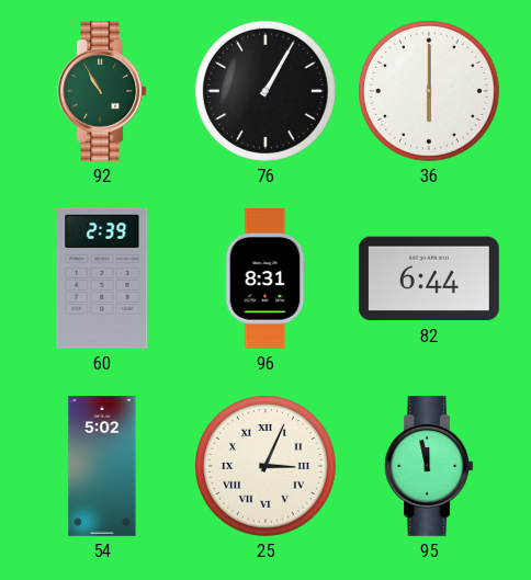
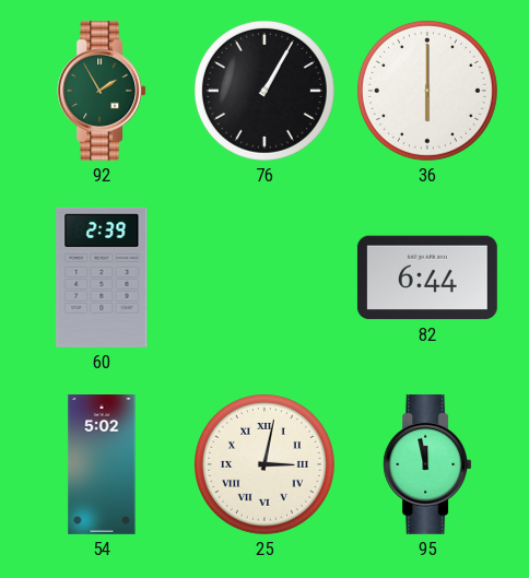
92: 10:55 -> 1:55 (102, 91)
96: 8:31 -> none (265, 280)
25: 3:04 -> 3:02 (264, 464)
